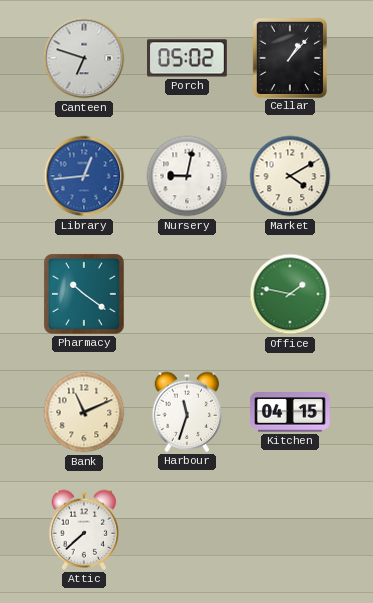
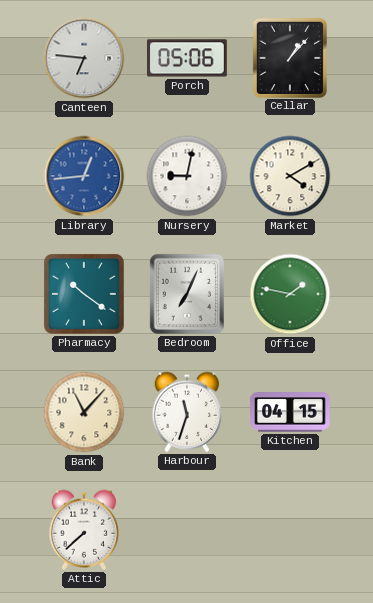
Canteen: 6:48 -> 6:46 (84, 58)
Porch: 05:02 -> 05:06 (188, 58)
Bedroom: none -> 7:04 (187, 294)
Bank: 11:11 -> 11:07 (84, 412)
